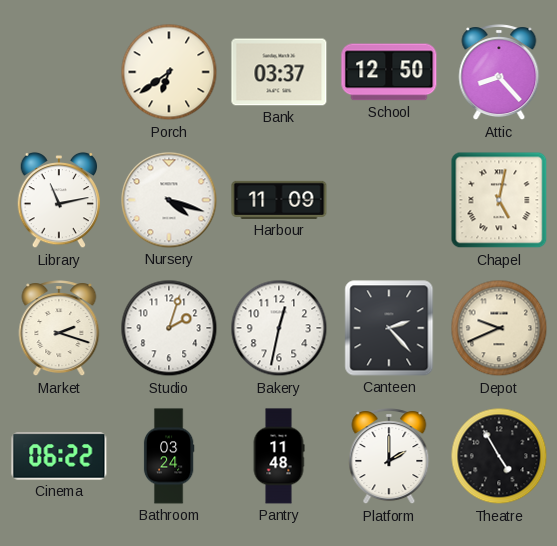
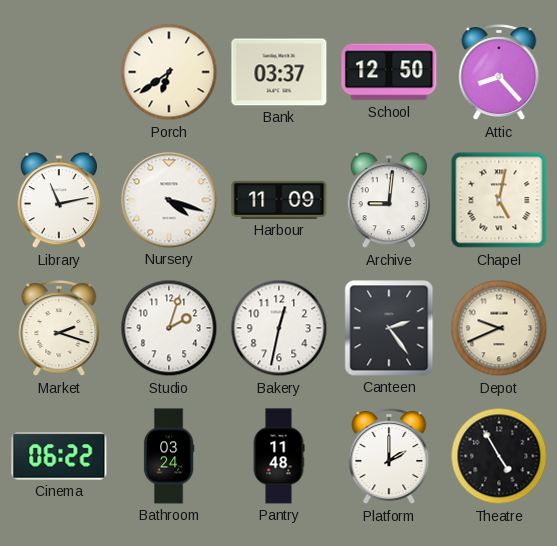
Archive: none -> 9:01 (389, 200)
Canteen: 2:23 -> 2:24 (389, 328)
